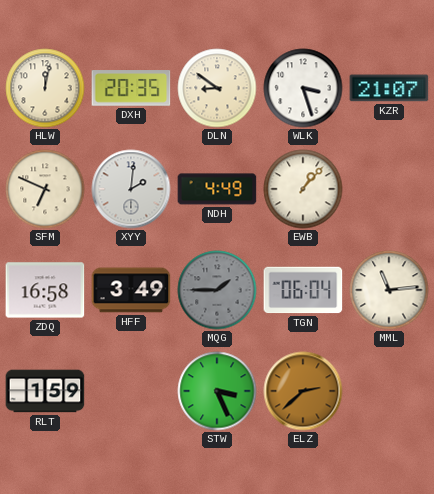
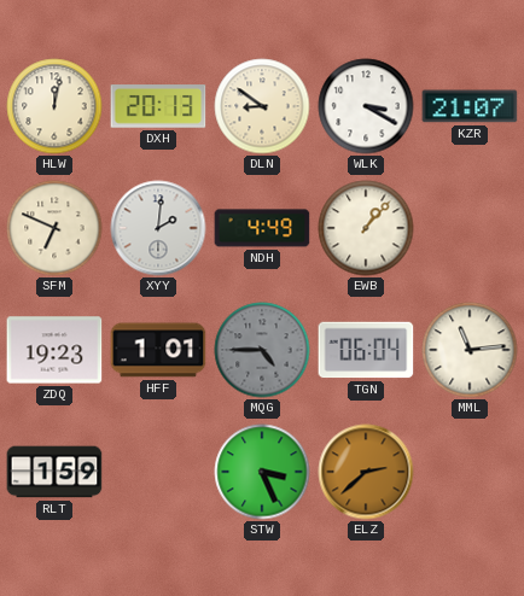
DXH: 20:35 -> 20:13 (158, 106)
WLK: 3:27 -> 3:20 (366, 106)
ZDQ: 16:58 -> 19:23 (54, 350)
HFF: 3:49 -> 1:01 (158, 350)
MQG: 1:45 -> 4:45 (262, 350)
